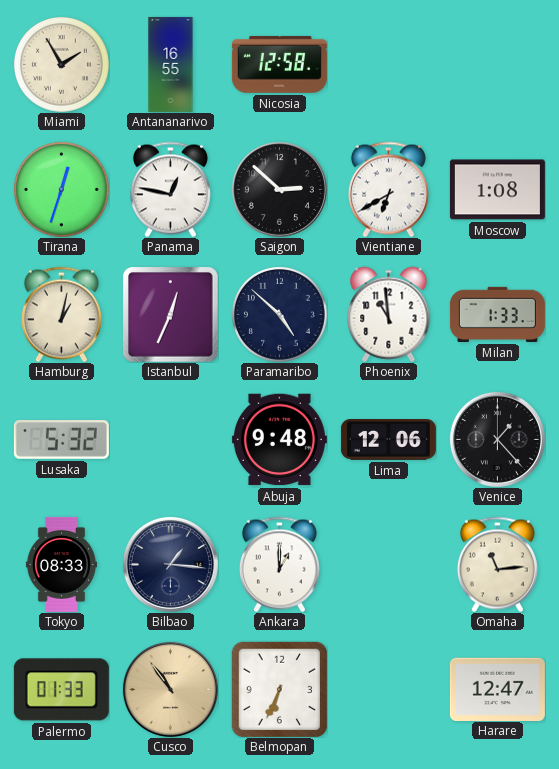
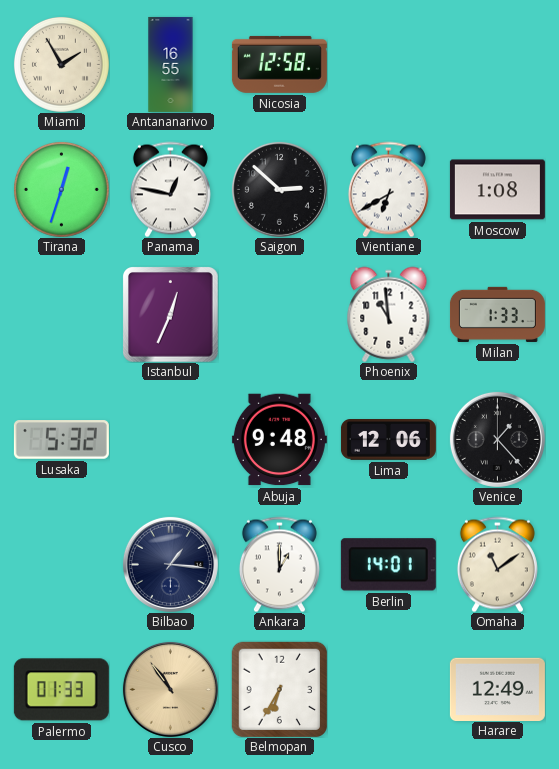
Hamburg: 1:02 -> none (61, 314)
Paramaribo: 4:52 -> none (279, 314)
Tokyo: 08:33 -> none (61, 564)
Berlin: none -> 14:01 (388, 565)
Omaha: 11:14 -> 11:09 (497, 564)
Belmopan: 6:34 -> 6:35 (279, 689)
Harare: 12:47 -> 12:49 (497, 689)
